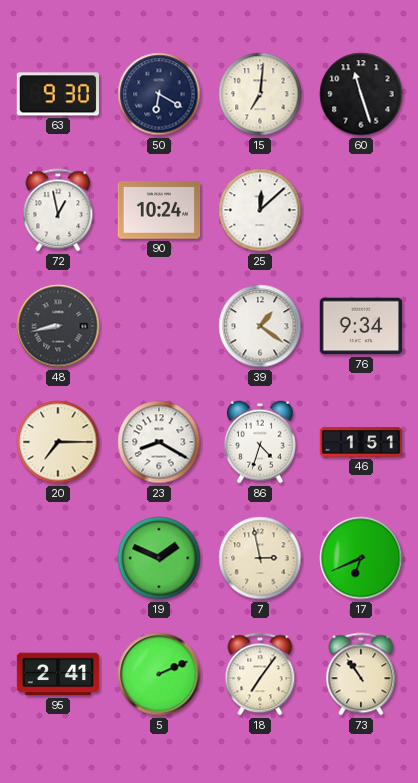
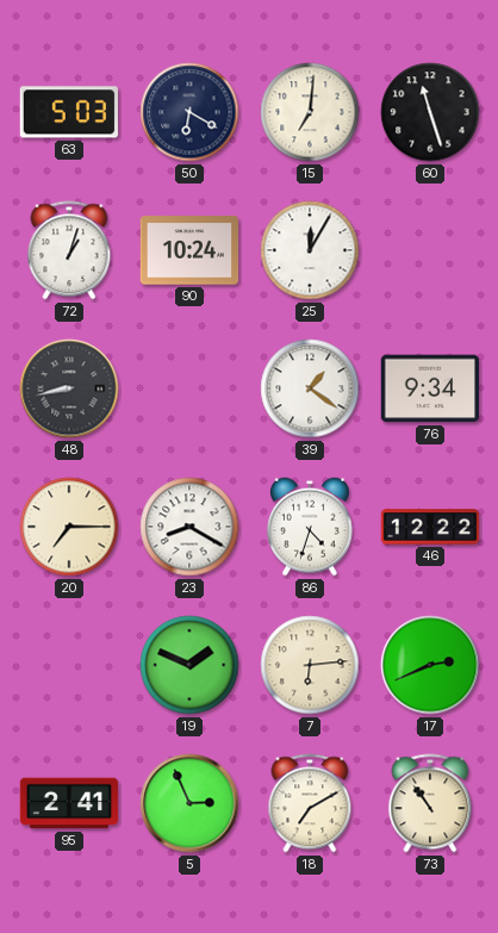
63: 9:30 -> 5:03 (68, 112)
72: 12:58 -> 1:03 (69, 250)
25: 12:08 -> 12:05 (310, 250)
46: 1:51 -> 12:22 (430, 527)
7: 2:58 -> 6:14 (310, 665)
17: 6:41 -> 2:41 (430, 665)
5: 2:11 -> 2:56 (189, 803)
18: 7:06 -> 7:10 (310, 803)
